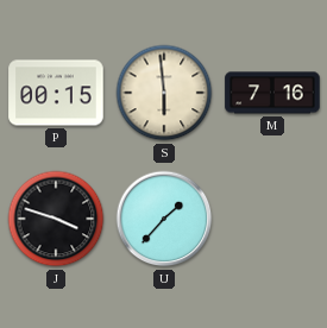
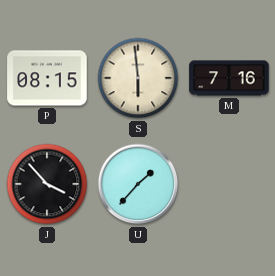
P: 00:15 -> 08:15 (47, 78)
J: 3:48 -> 3:53 (47, 184)
